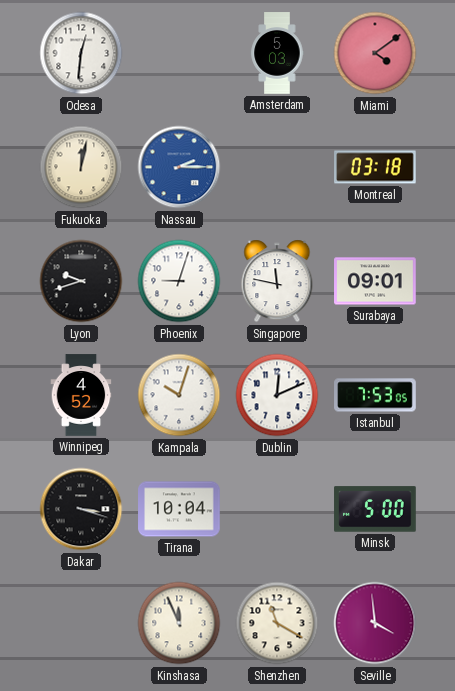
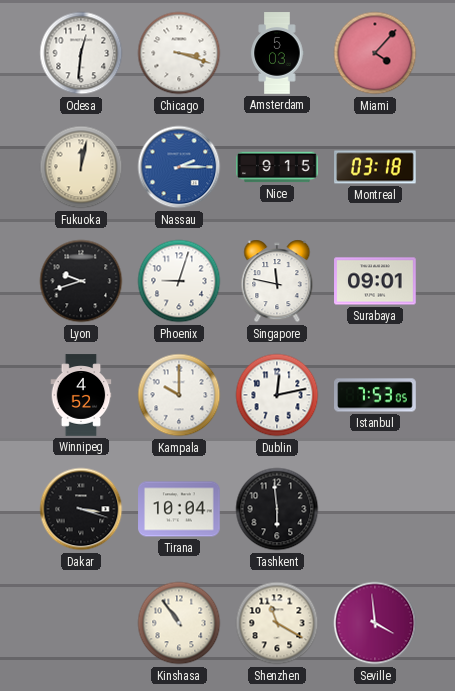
Chicago: none -> 3:18 (179, 53)
Miami: 4:09 -> 4:07 (375, 53)
Nice: none -> 9:15 (277, 167)
Kampala: 10:03 -> 10:00 (179, 395)
Dublin: 12:11 -> 12:13 (277, 395)
Tashkent: none -> 5:59 (277, 509)
Minsk: 5:00 -> none (375, 509)
Kinshasa: 11:56 -> 10:54 (179, 623)
